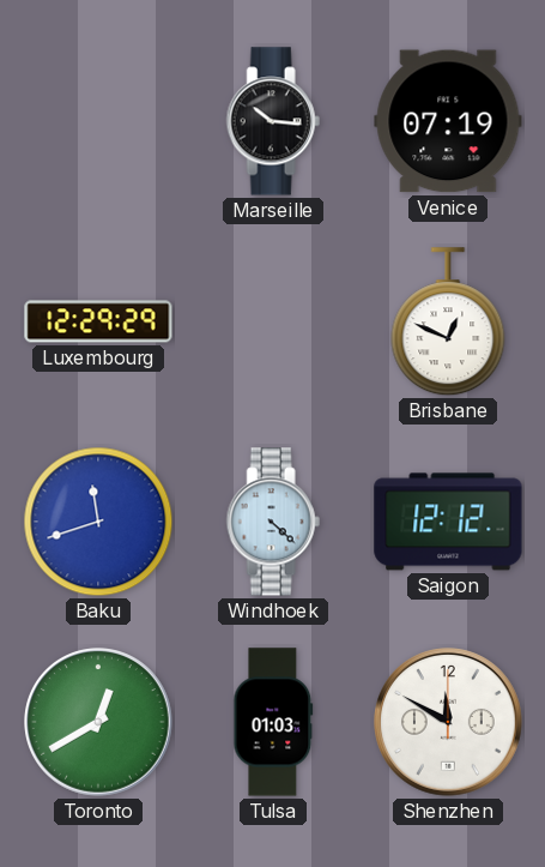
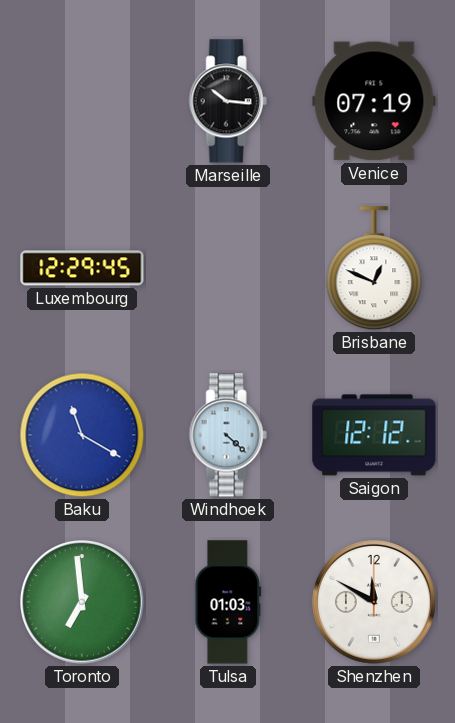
Luxembourg: 12:29:29 -> 12:29:45 (82, 268)
Baku: 11:42 -> 11:20 (82, 435)
Toronto: 12:40 -> 6:59 (83, 603)
